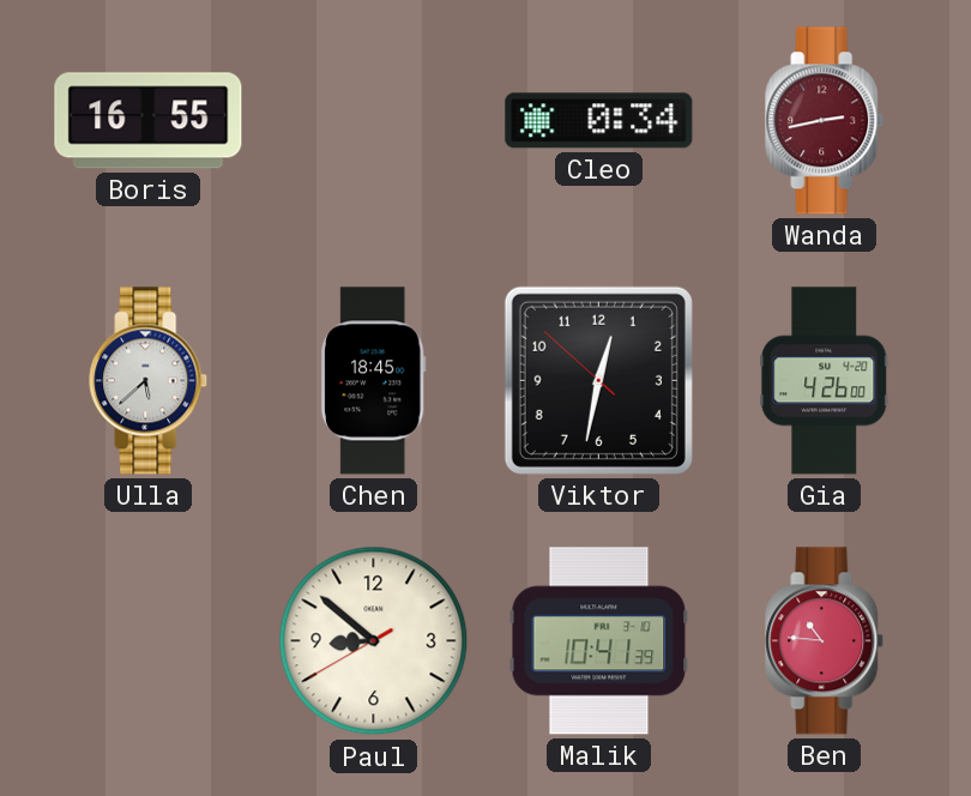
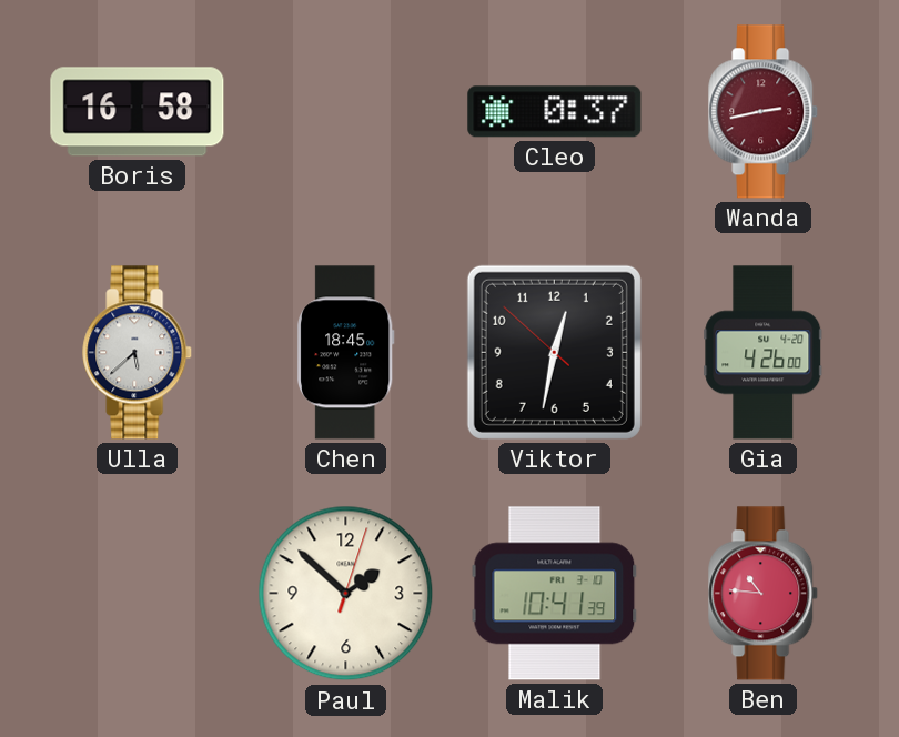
Boris: 16:55 -> 16:58 (138, 112)
Cleo: 0:34 -> 0:37 (555, 112)
Paul: 8:51 -> 1:52 (346, 594)
